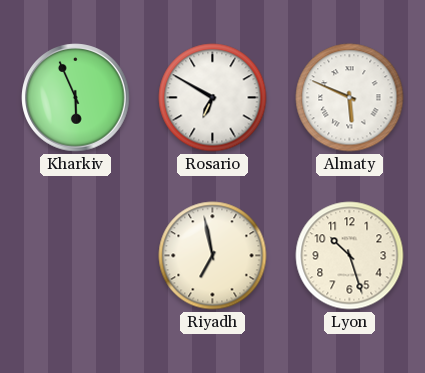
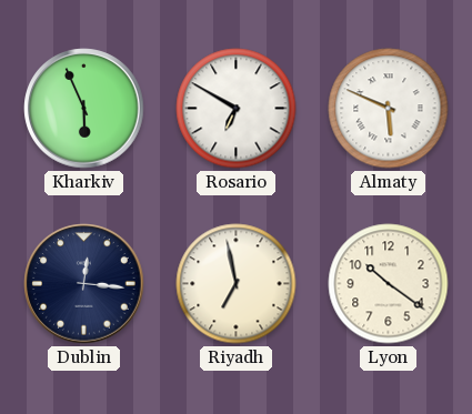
Dublin: none -> 12:16 (84, 284)
Lyon: 10:27 -> 10:21 (389, 284)
